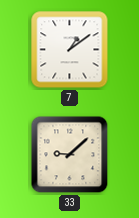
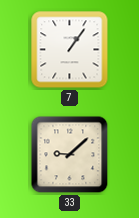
7: 1:09 -> 1:06 (70, 50)
